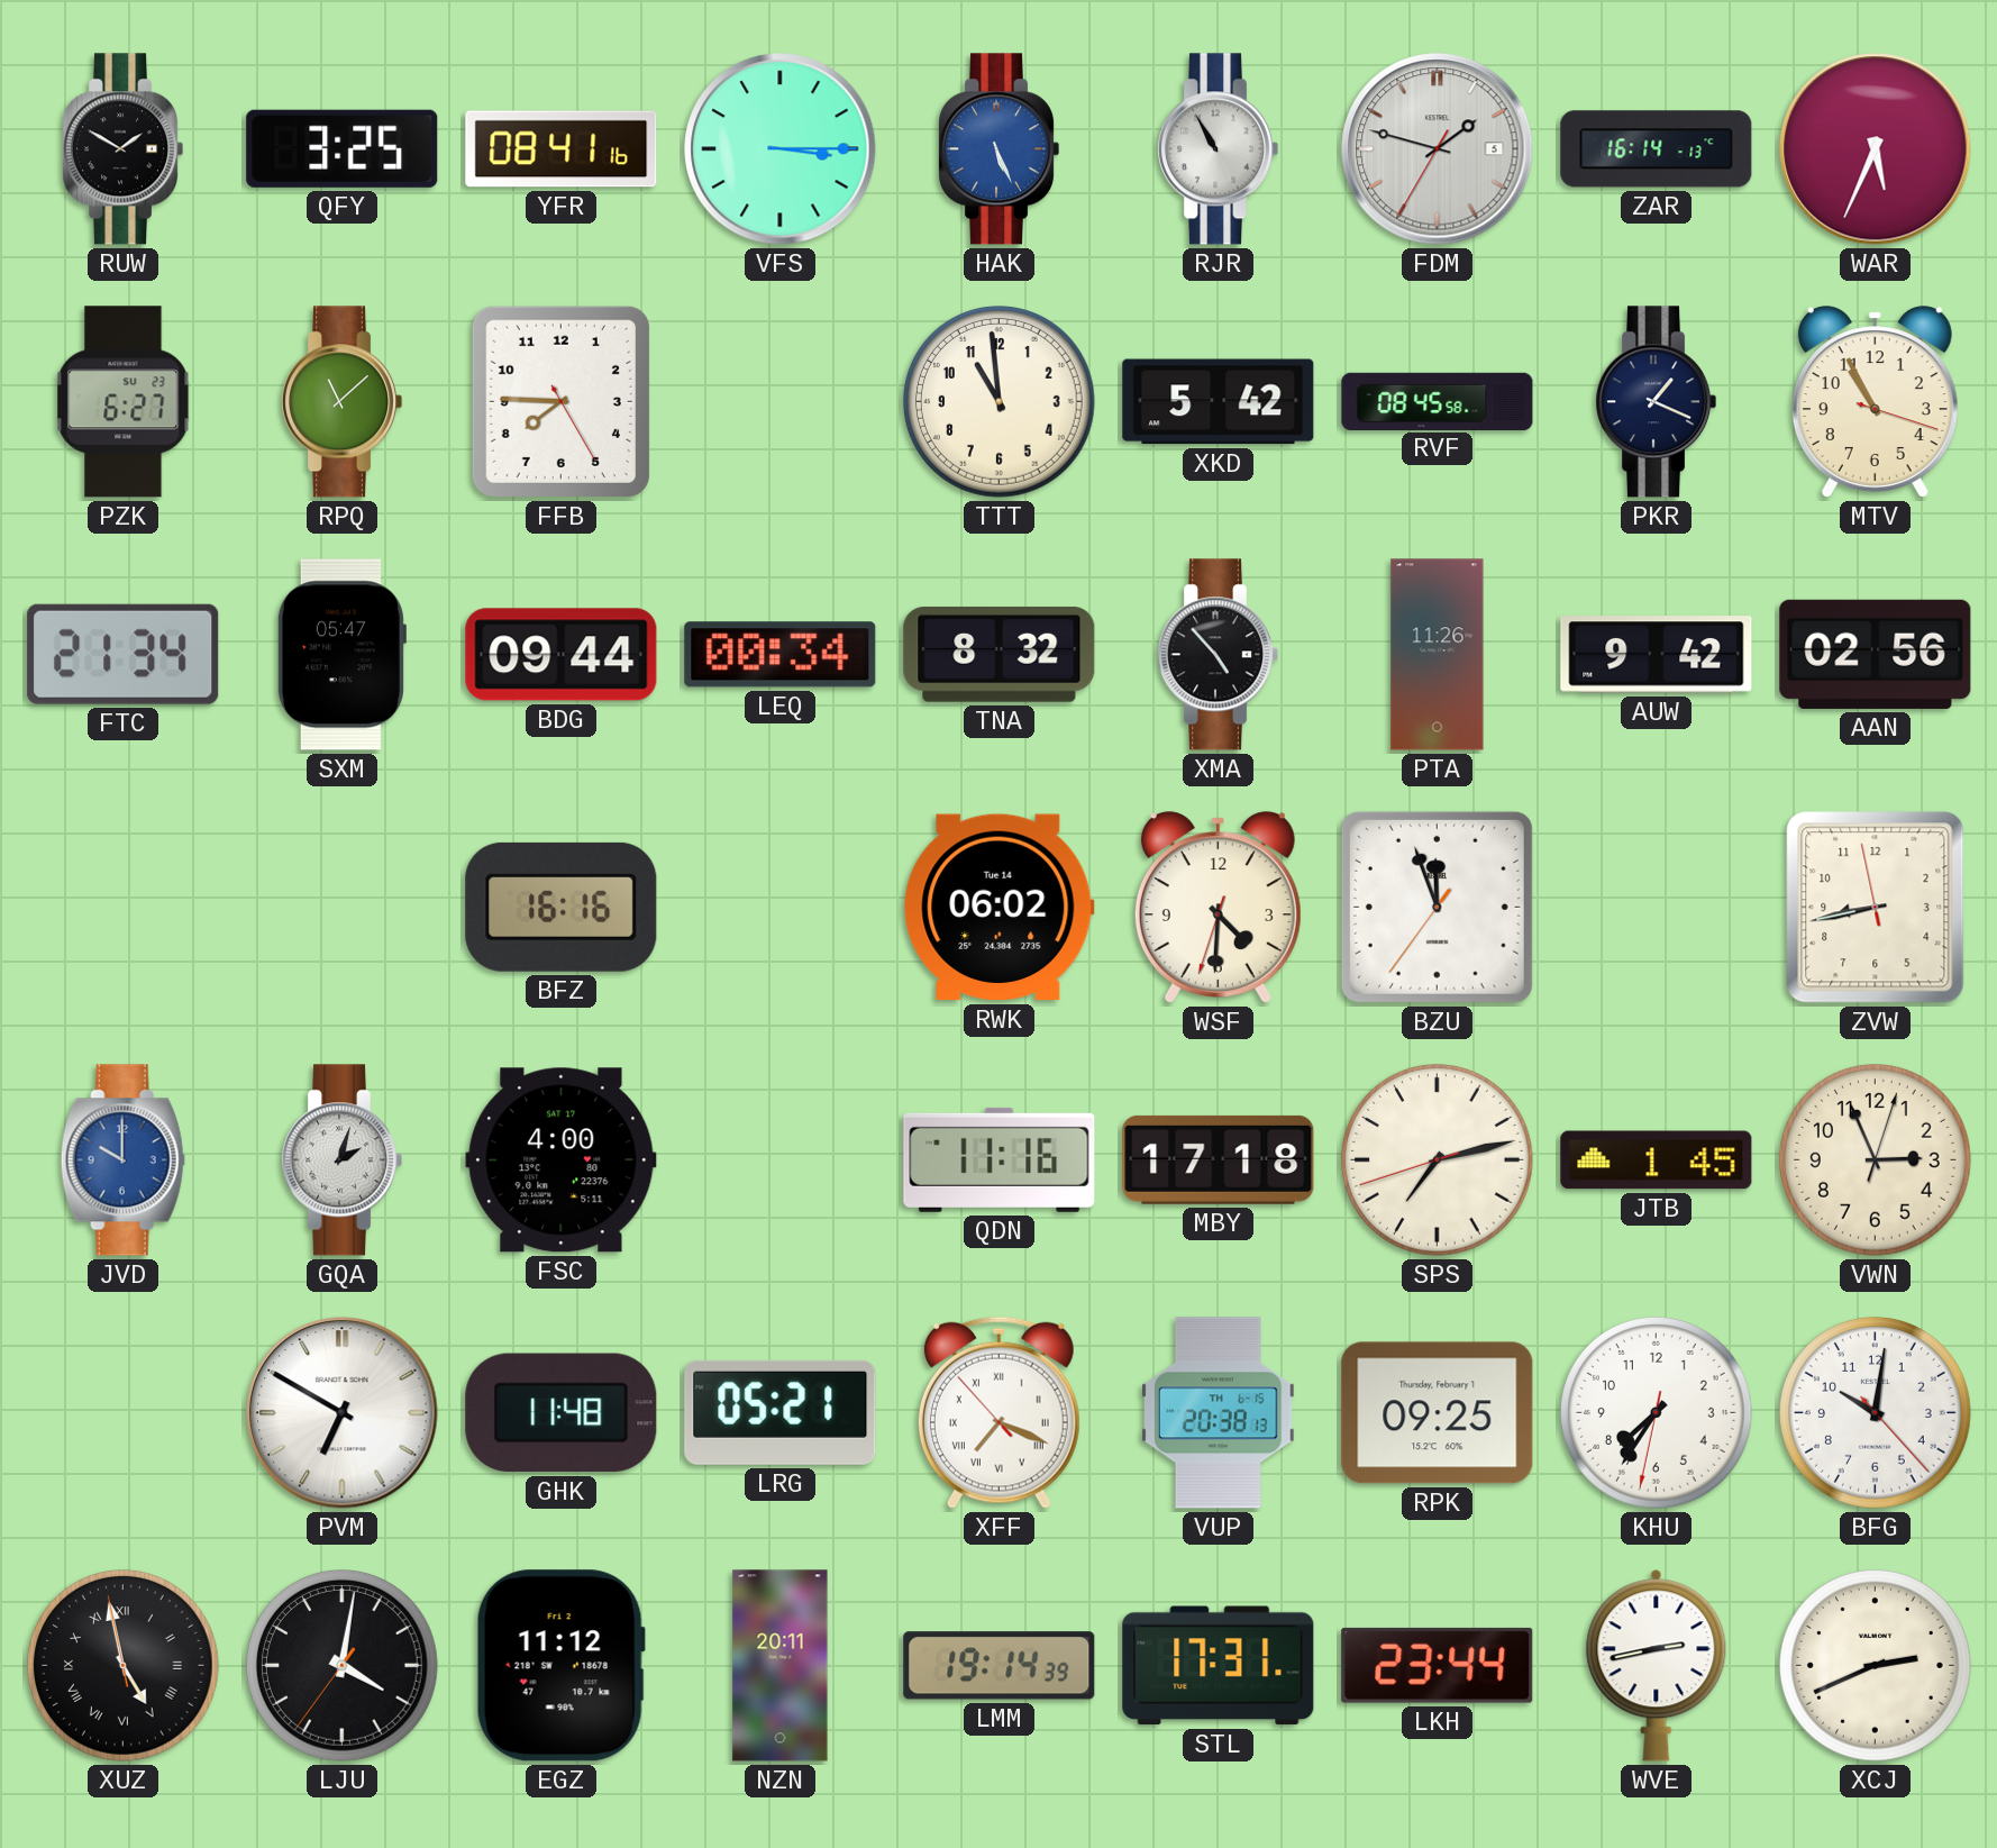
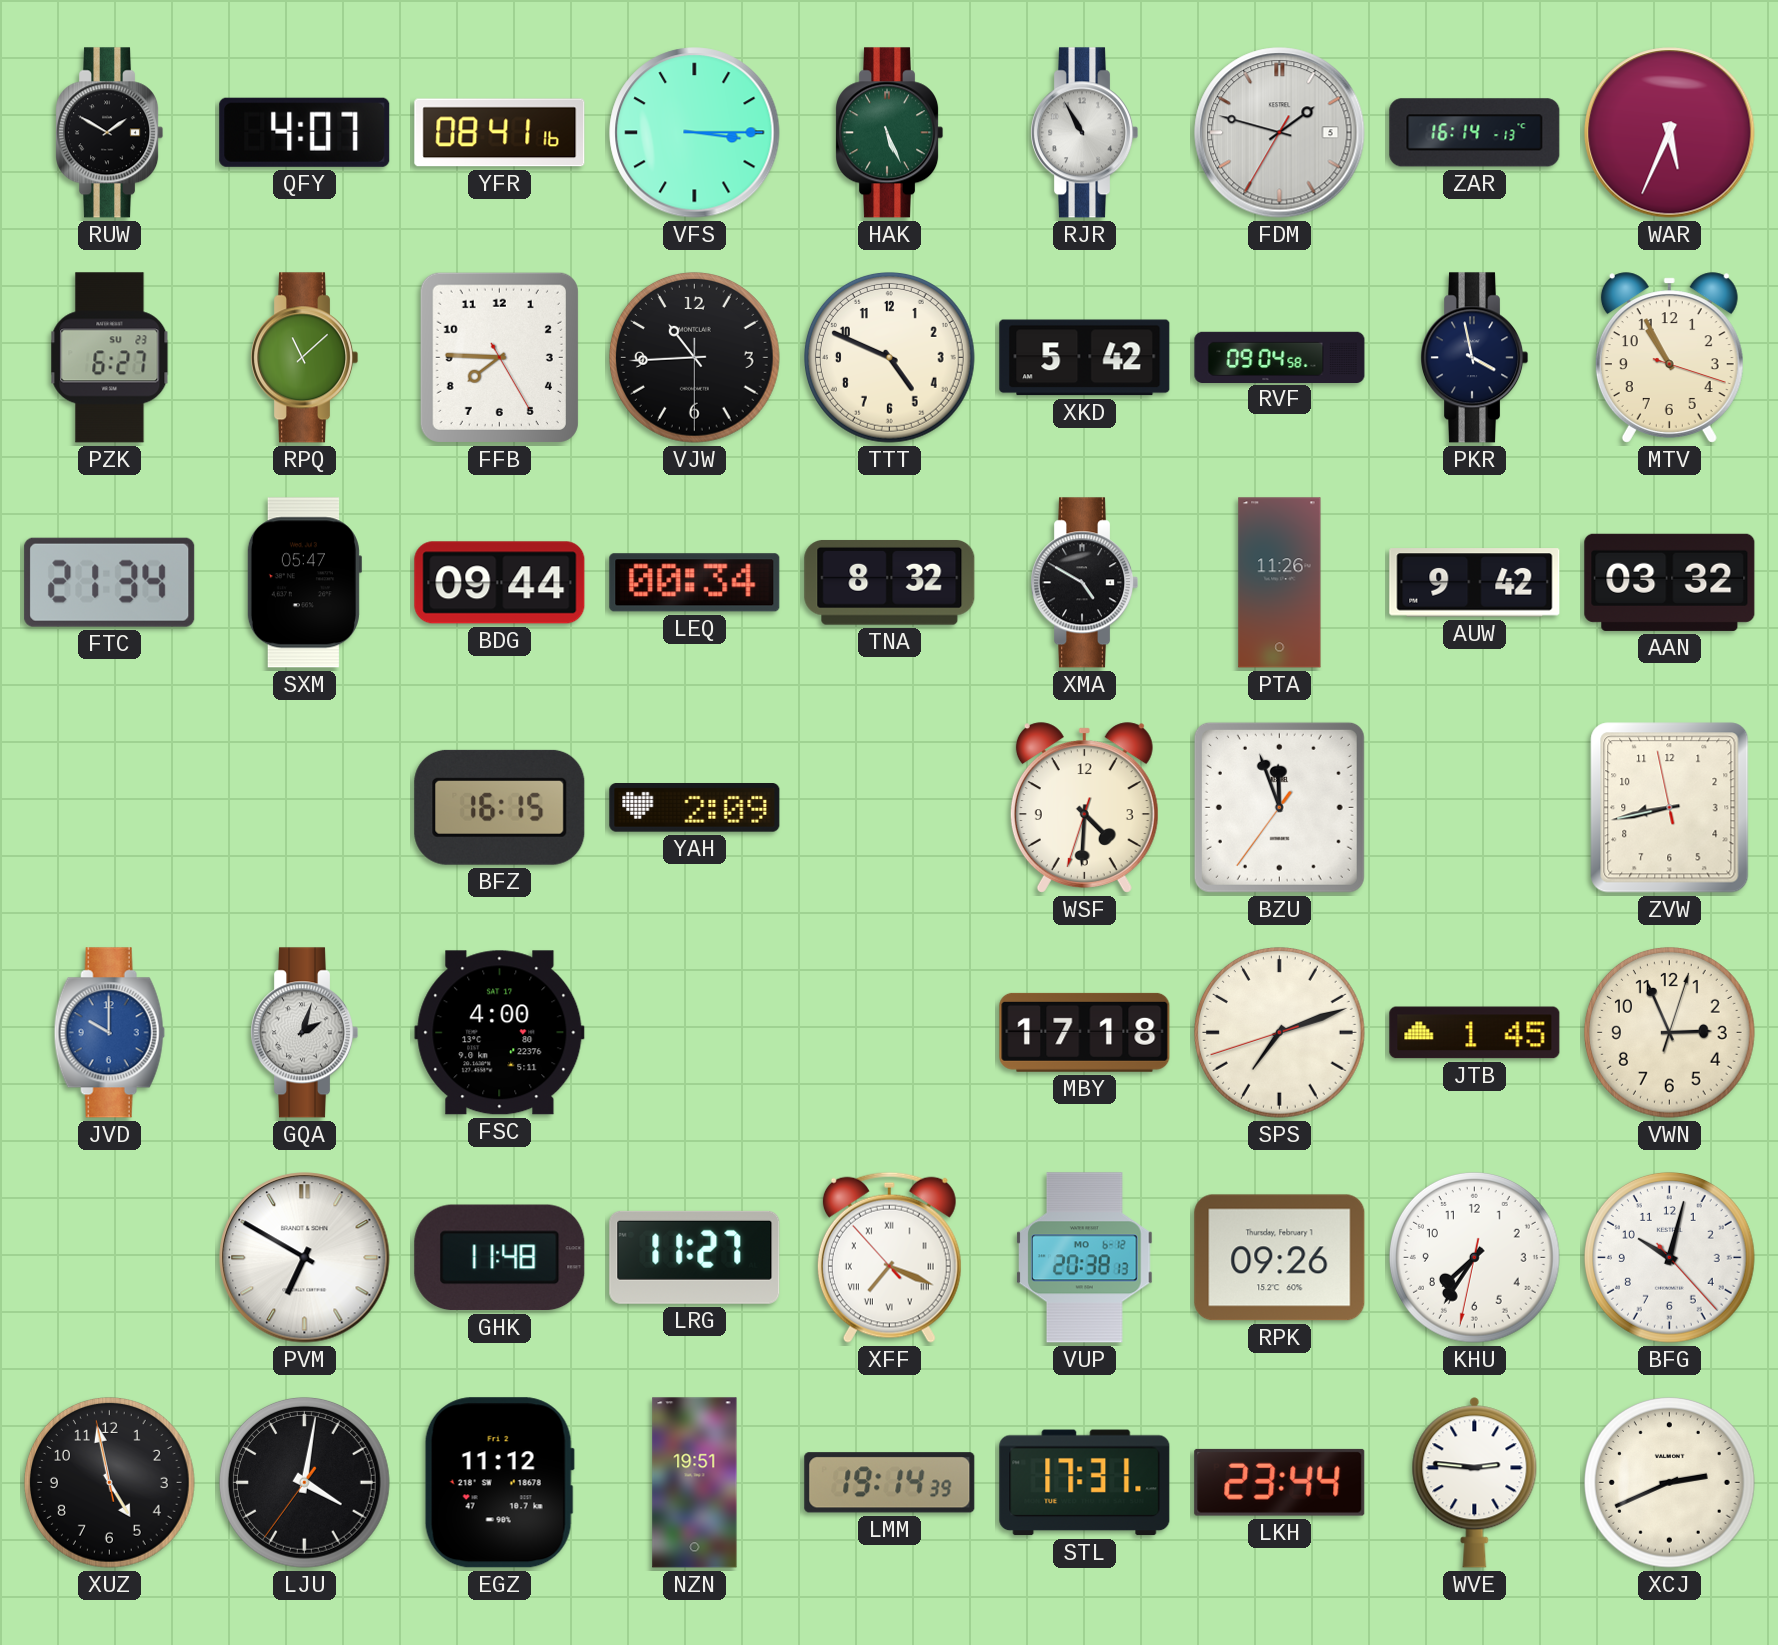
QFY: 3:25 -> 4:07 (305, 132)
HAK dial: blue -> green (890, 133)
VJW: none -> 10:44 (695, 358)
TTT: 10:59 -> 4:49 (890, 358)
RVF: 08:45 -> 09:04 (1280, 357)
PKR: 1:19 -> 3:58 (1475, 358)
XMA: 4:53 -> 4:50 (1085, 583)
AAN: 02:56 -> 03:32 (1670, 582)
BFZ: 16:16 -> 16:15 (500, 807)
YAH: none -> 2:09 (695, 808)
RWK: 06:02 -> none (1000, 908)
QDN: 11:16 -> none (1000, 1159)
SPS: 7:12 -> 7:11 (1280, 1033)
LRG: 05:21 -> 11:27 (695, 1257)
VUP date: TH 6-15 -> MO 6-12 (1085, 1258)
RPK: 09:25 -> 09:26 (1280, 1258)
BFG: 10:01 -> 10:02 (1670, 1258)
XUZ numerals: Roman -> Arabic (110, 1483)
NZN: 20:11 -> 19:51 (695, 1483)
WVE: 2:43 -> 2:46 (1475, 1483)
